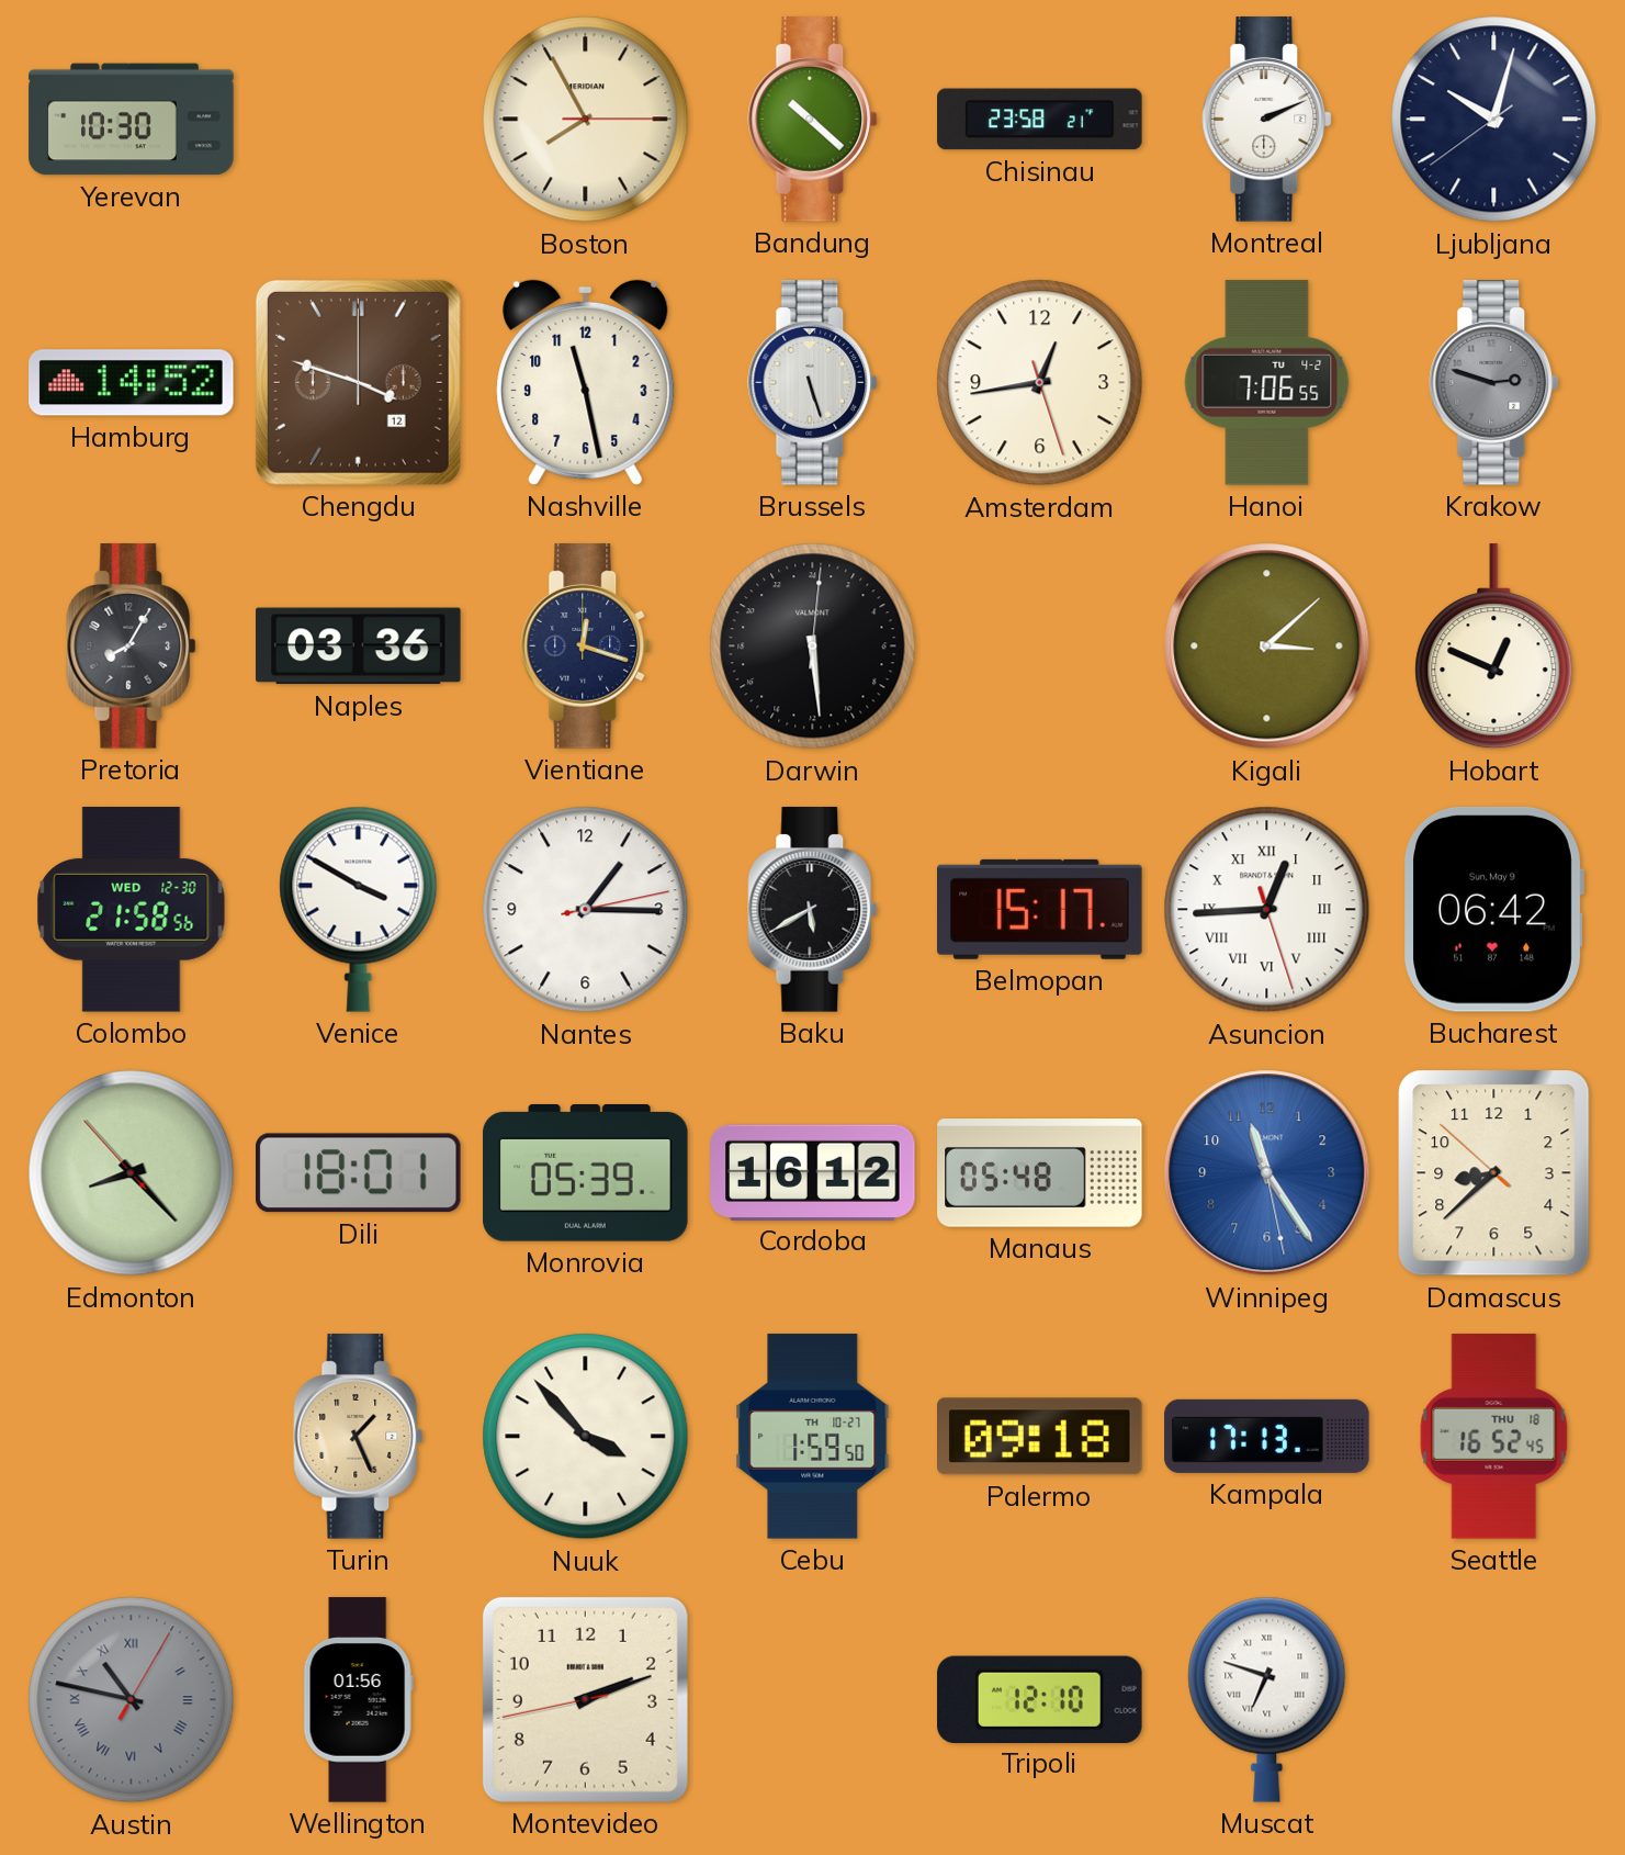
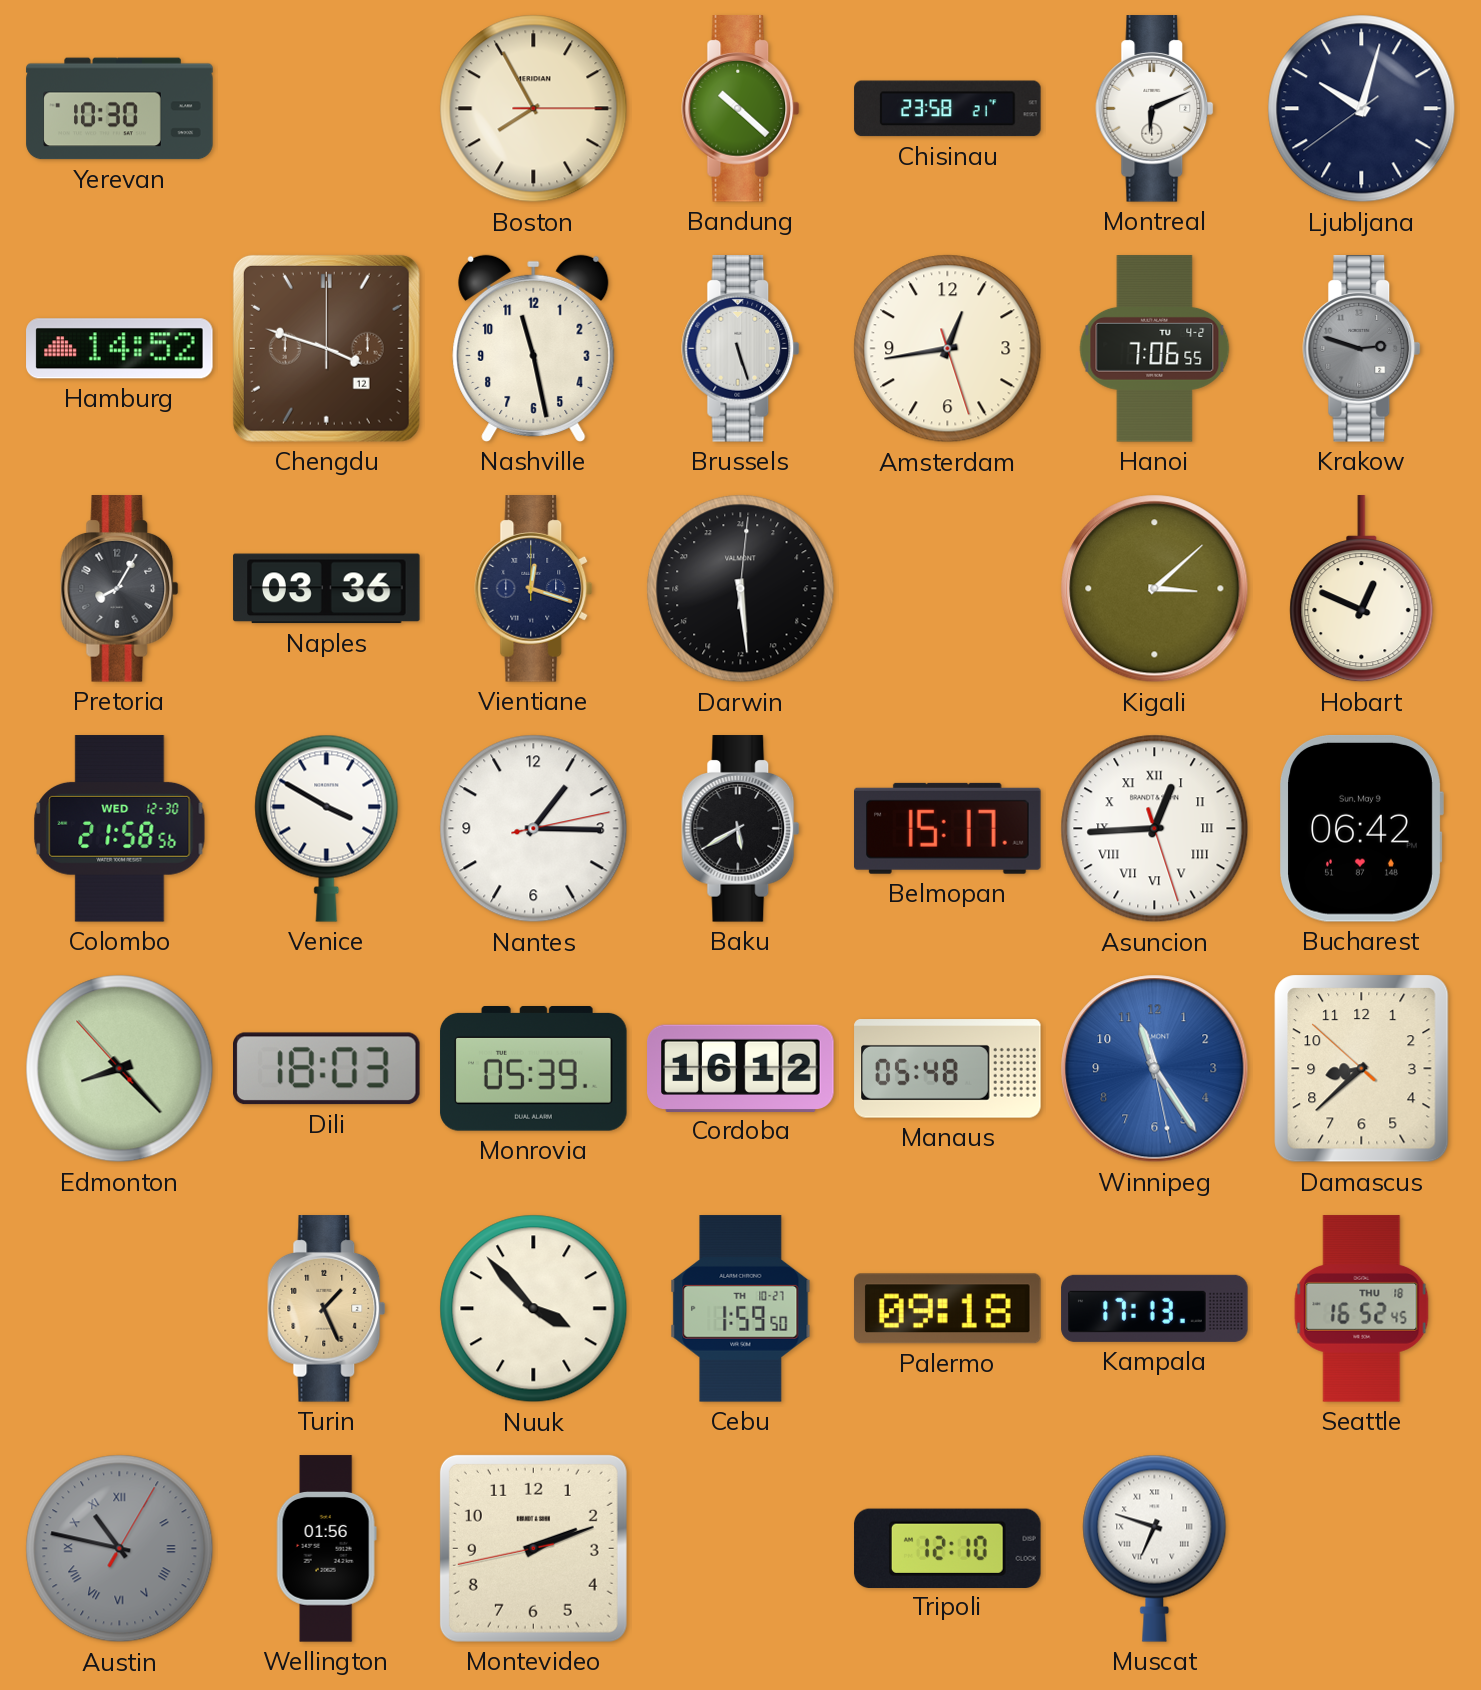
Montreal: 2:11 -> 6:11 (1155, 109)
Dili: 18:01 -> 18:03 (327, 1069)
